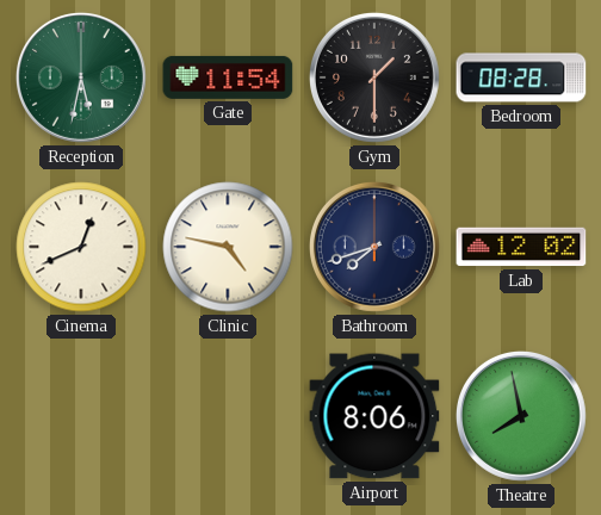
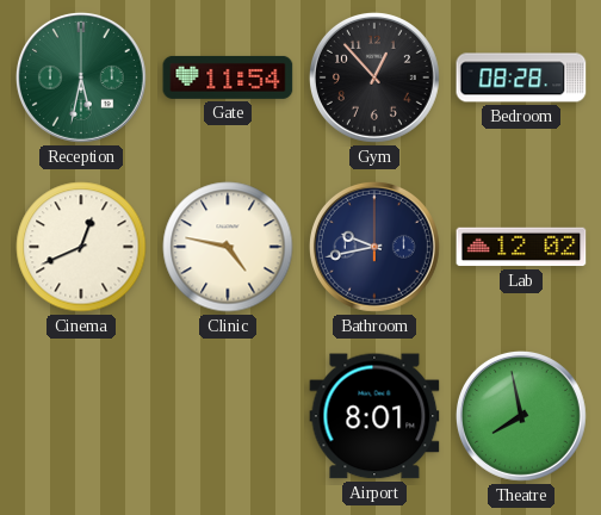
Gym: 1:30 -> 12:53 (374, 77)
Bathroom: 7:42 -> 9:43 (374, 247)
Airport: 8:06 -> 8:01 (374, 416)
